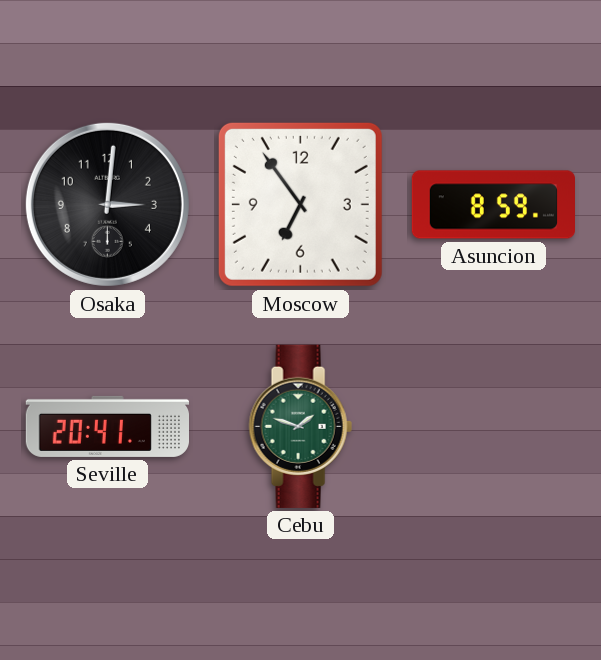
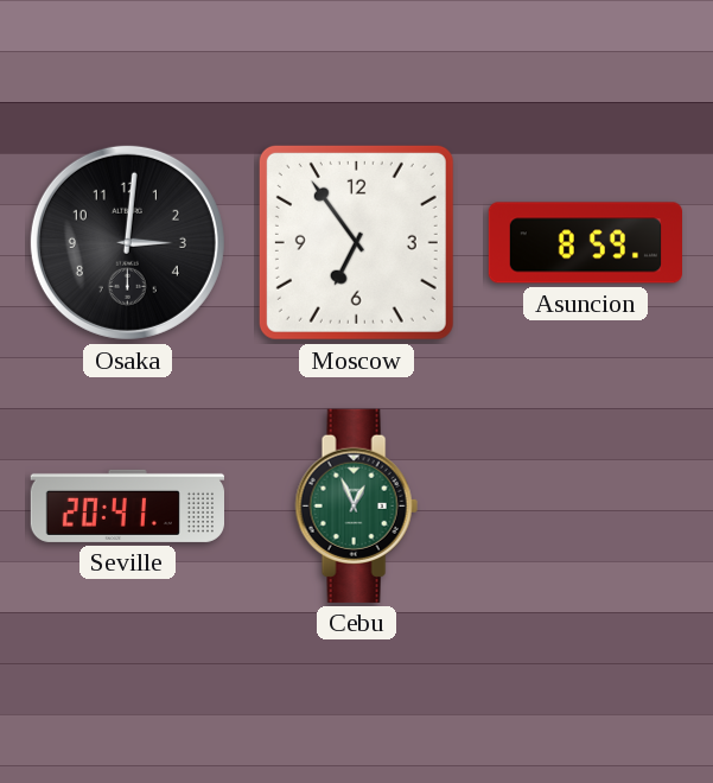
Cebu: 1:48 -> 12:56 (356, 505)
